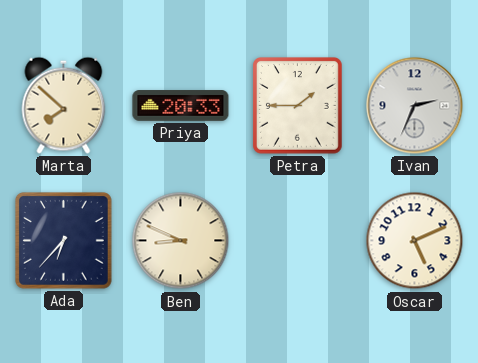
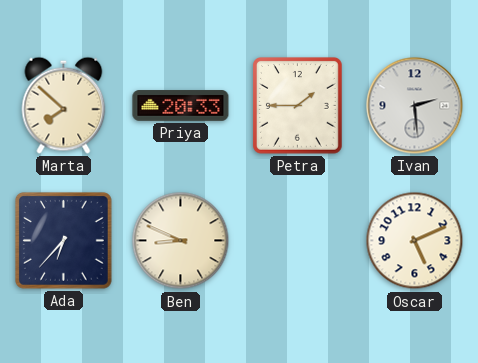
Ivan: 2:34 -> 2:29 (415, 106)
